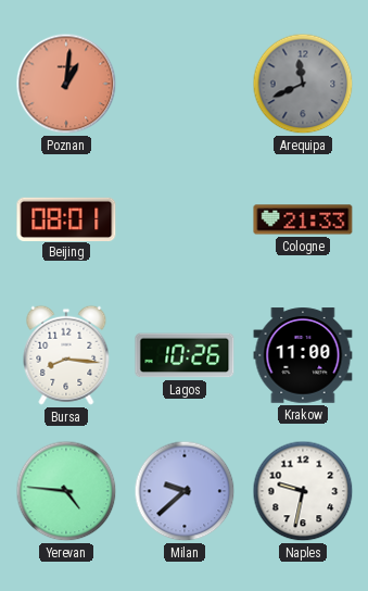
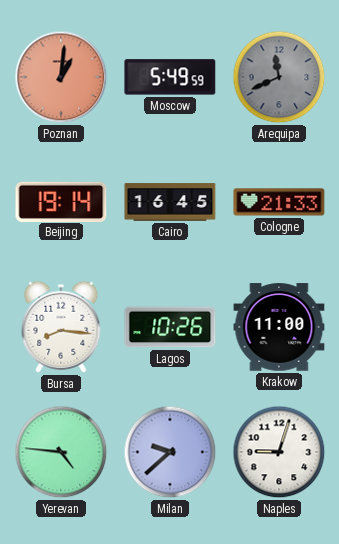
Moscow: none -> 5:49 (170, 77)
Beijing: 08:01 -> 19:14 (61, 201)
Cairo: none -> 16:45 (170, 202)
Naples: 9:32 -> 9:03 (279, 452)
